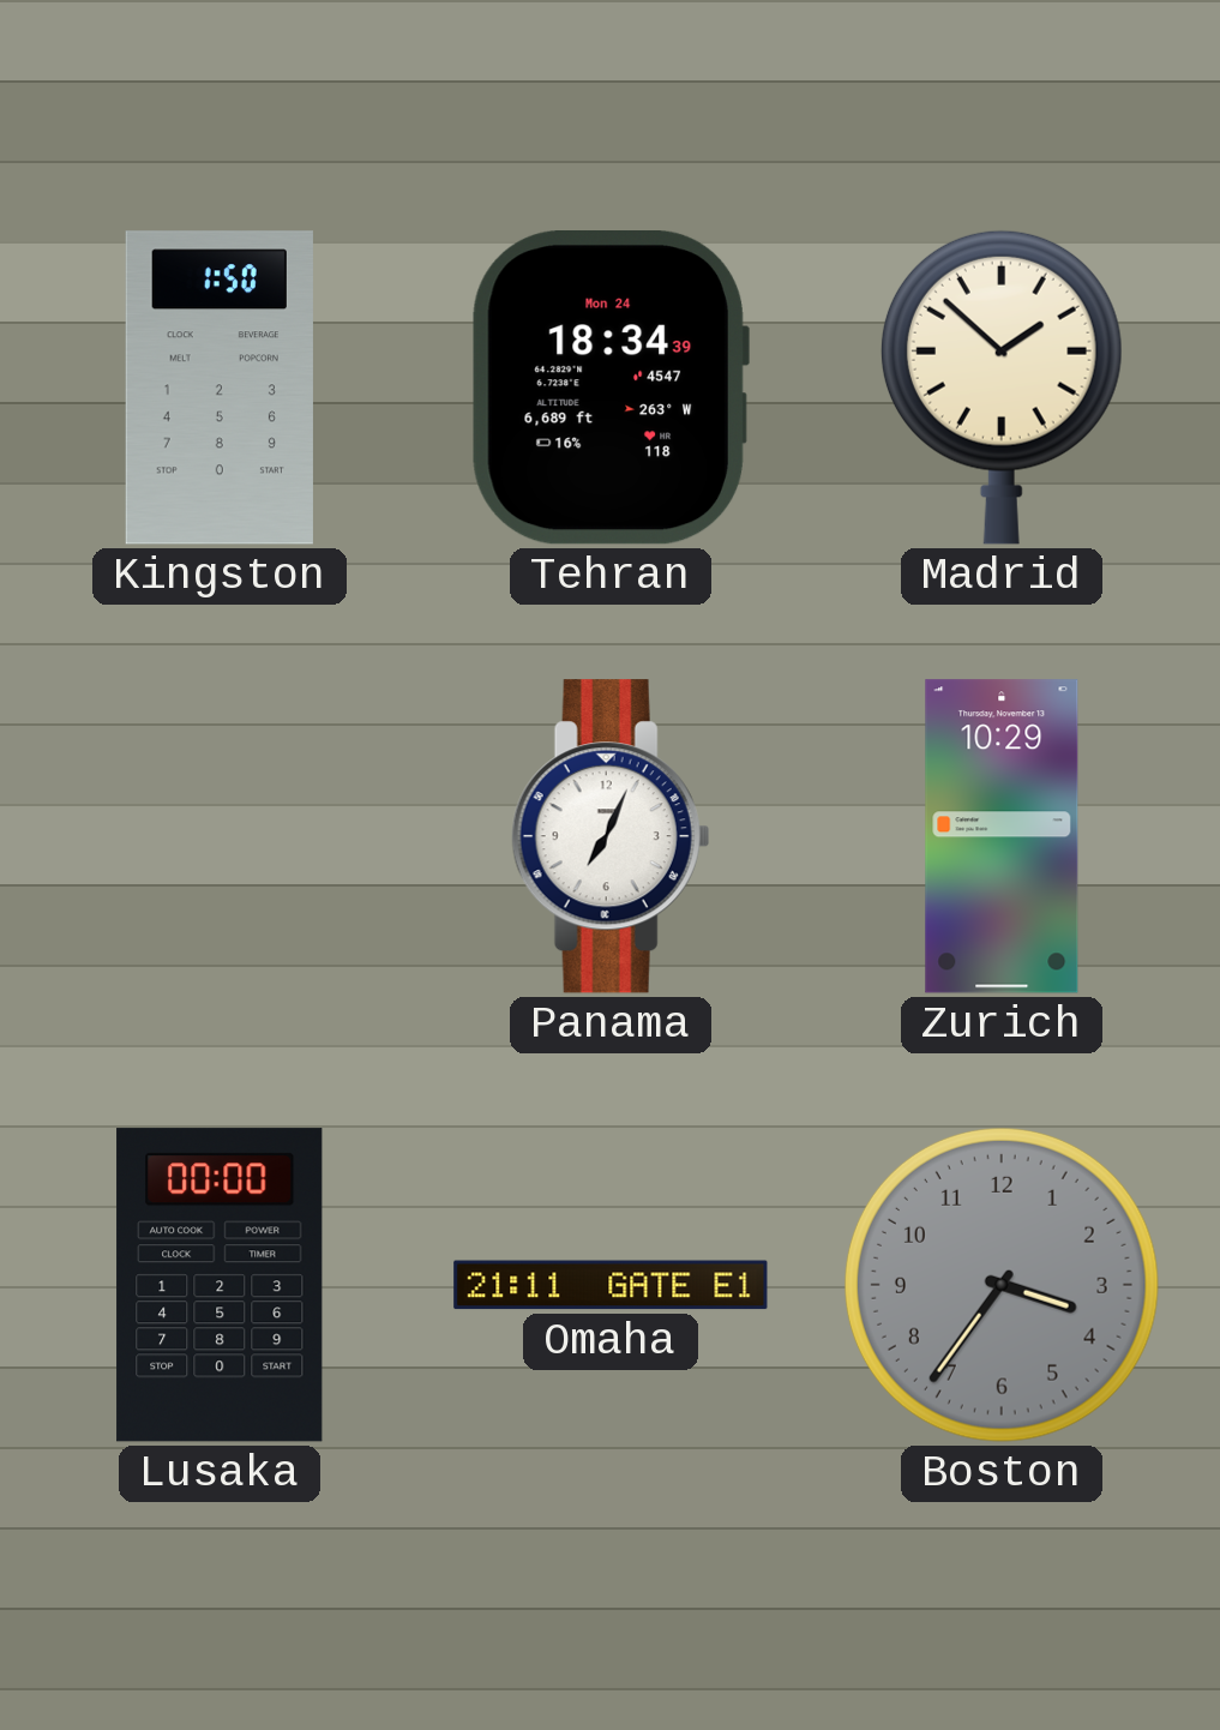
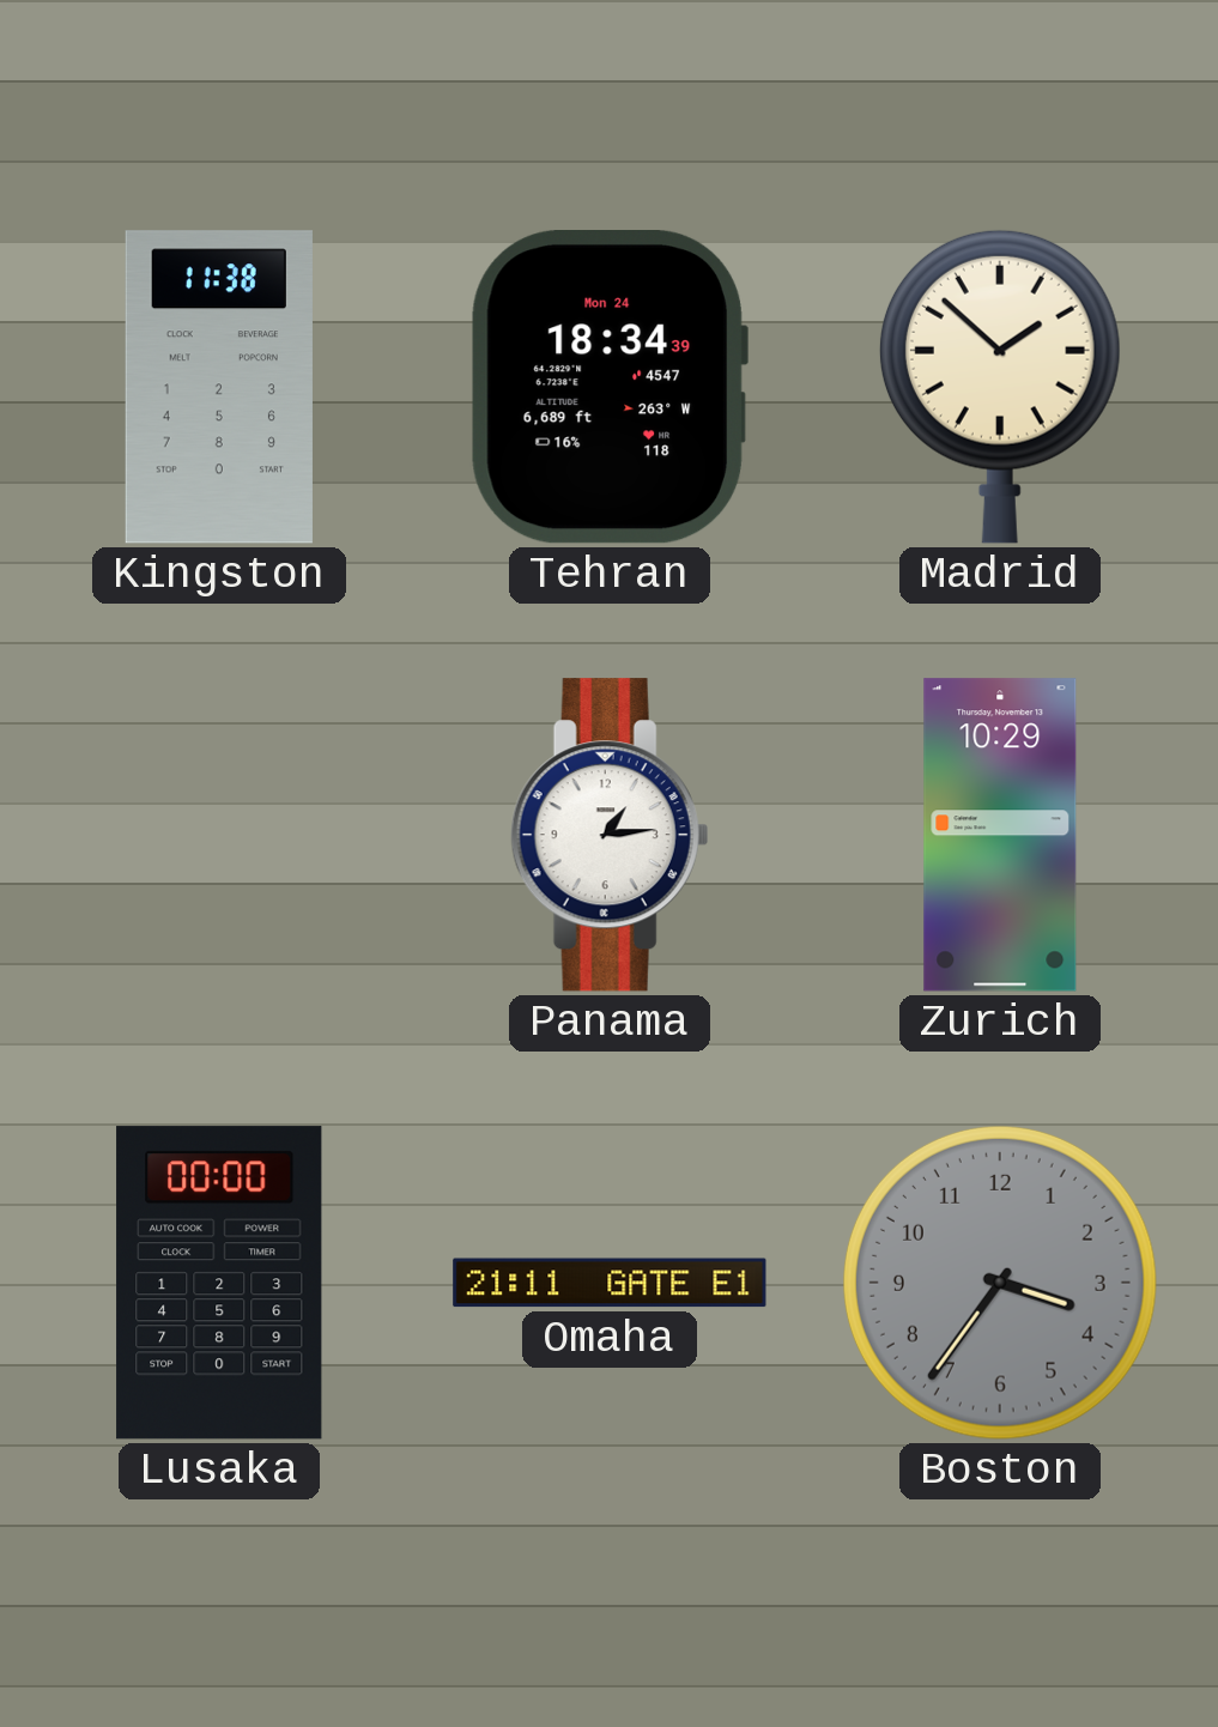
Kingston: 1:50 -> 11:38 (219, 387)
Panama: 7:04 -> 1:14 (610, 835)
